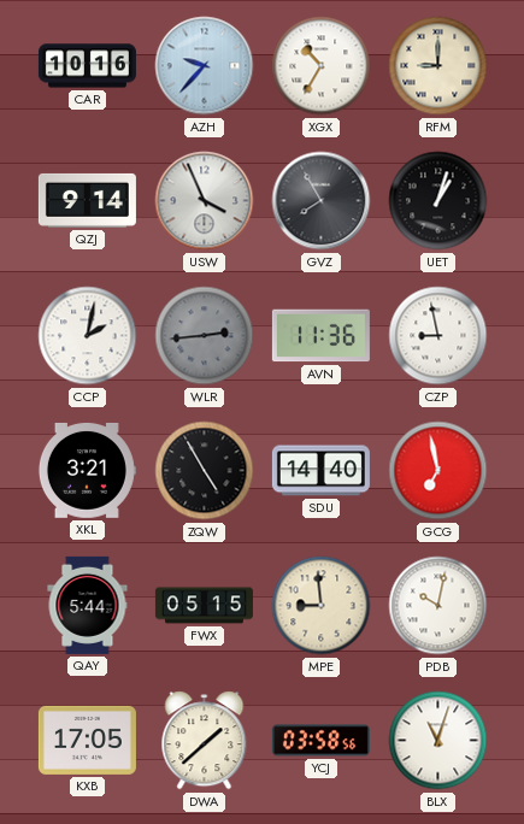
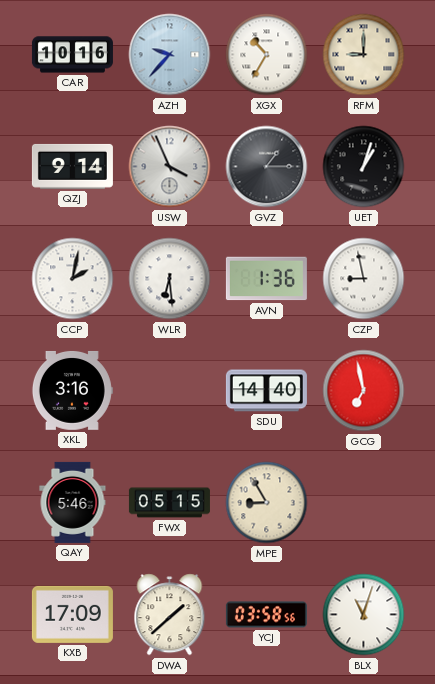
GVZ: 7:55 -> 1:15 (267, 167)
WLR: 2:44 -> 6:29 (170, 279)
WLR dial: grey -> white (170, 279)
AVN: 11:36 -> 1:36 (266, 279)
XKL: 3:21 -> 3:16 (72, 390)
ZQW: 4:55 -> none (205, 471)
QAY: 5:44 -> 5:46 (73, 502)
MPE: 8:59 -> 8:55 (267, 503)
PDB: 10:02 -> none (438, 606)
KXB: 17:05 -> 17:09 (72, 614)
